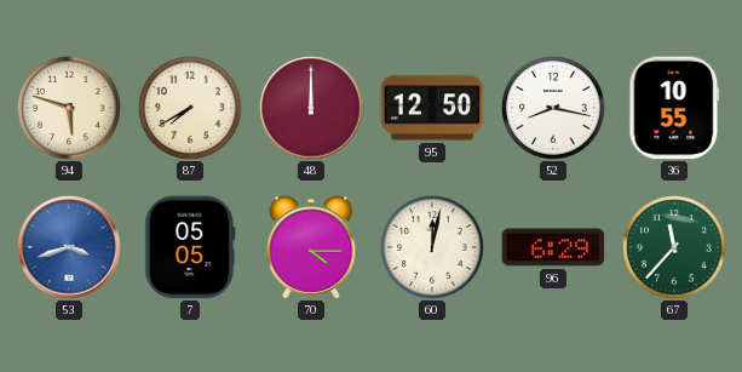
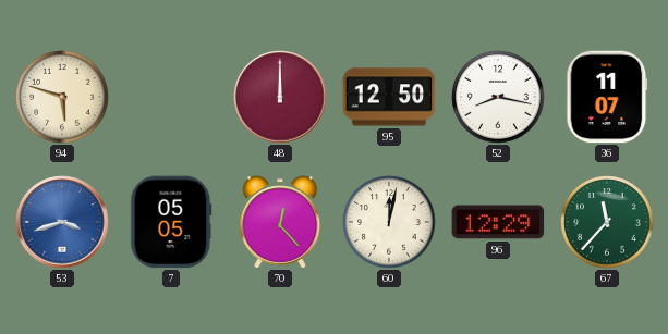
87: 7:40 -> none (190, 108)
36: 10:55 -> 11:07 (607, 97)
70: 4:15 -> 12:23 (280, 222)
96: 6:29 -> 12:29 (498, 222)
